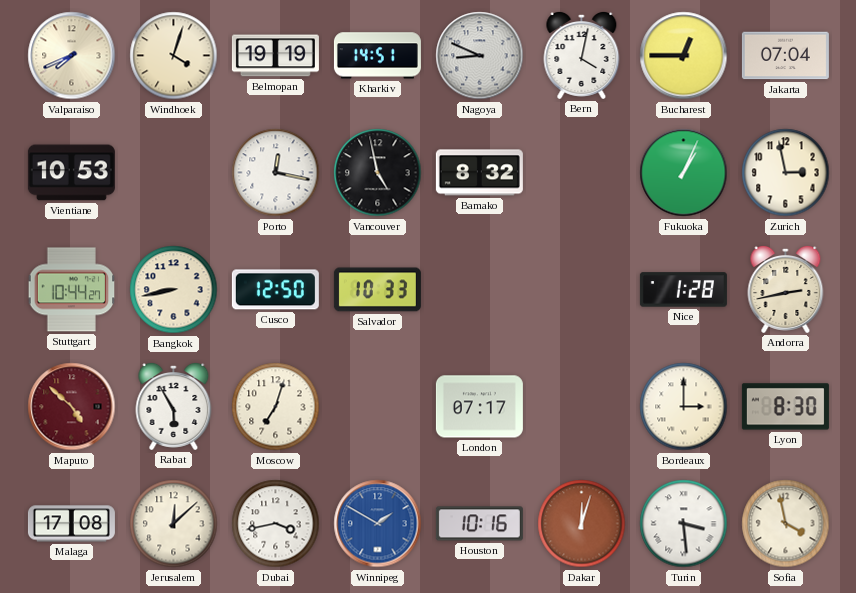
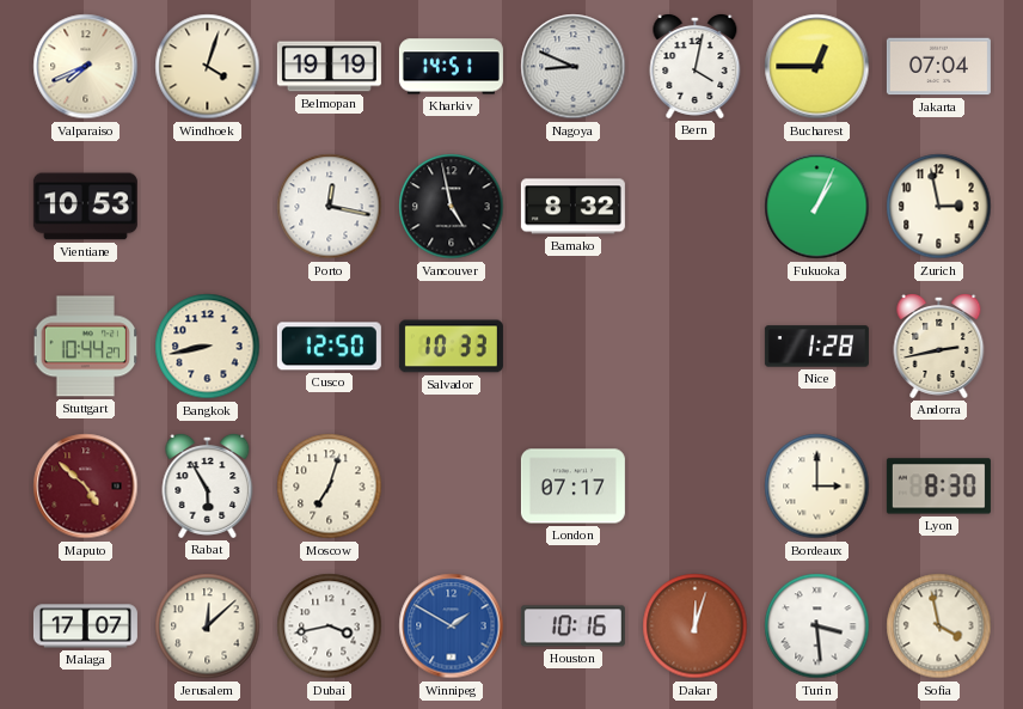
Malaga: 17:08 -> 17:07 (85, 627)
